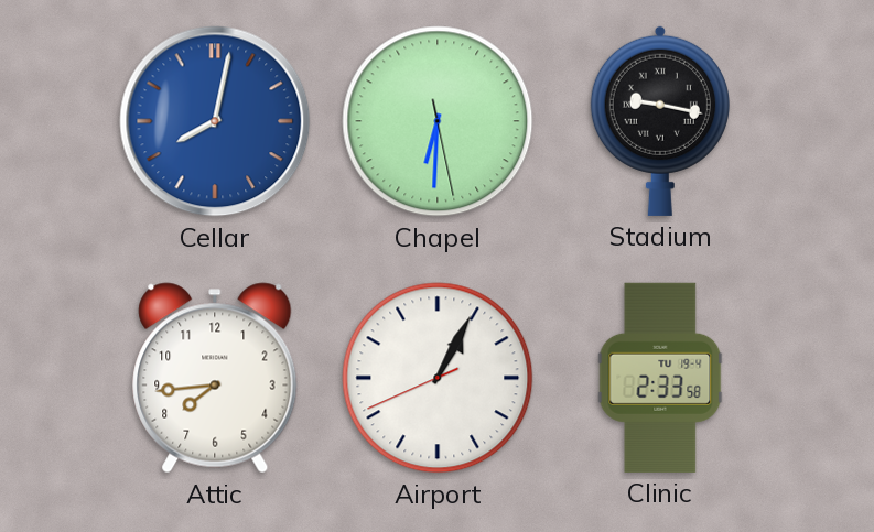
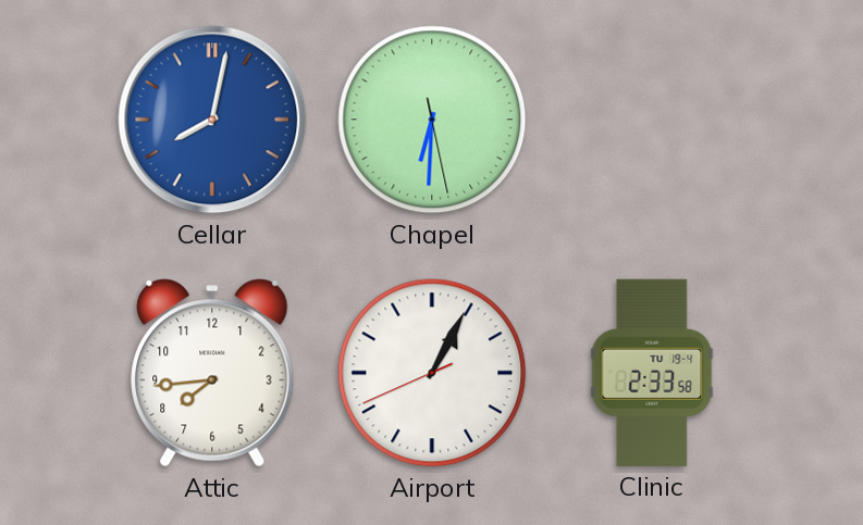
Stadium: 9:17 -> none (660, 121)
